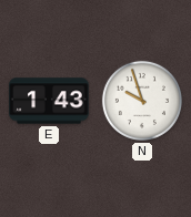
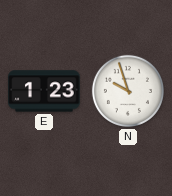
E: 1:43 -> 1:23 (44, 91)
